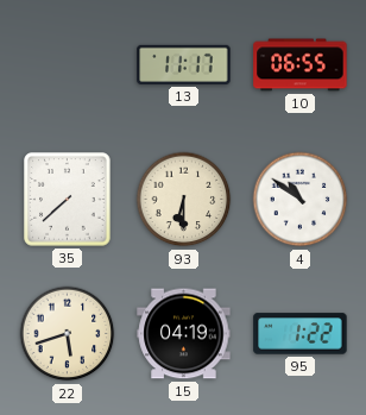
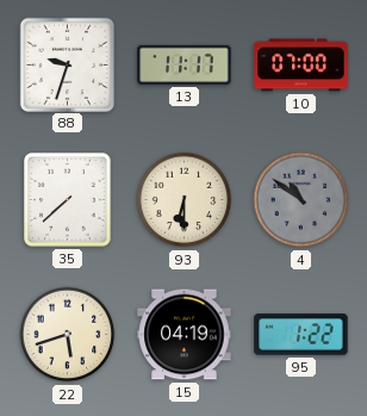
88: none -> 9:33 (67, 64)
10: 06:55 -> 07:00 (301, 66)
4 dial: white -> grey (301, 200)
